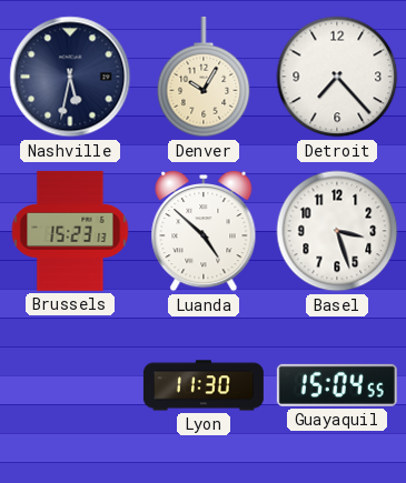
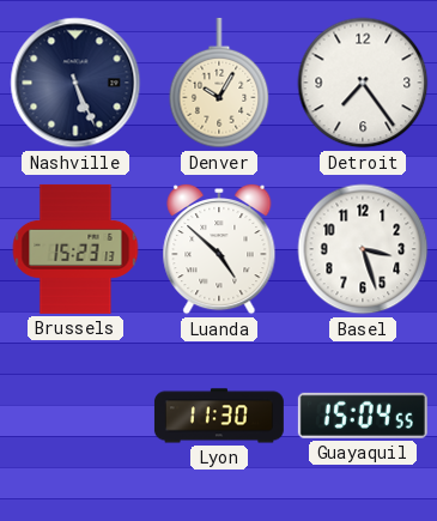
Nashville: 5:32 -> 5:26 (75, 83)
Detroit: 7:23 -> 7:24 (363, 83)
